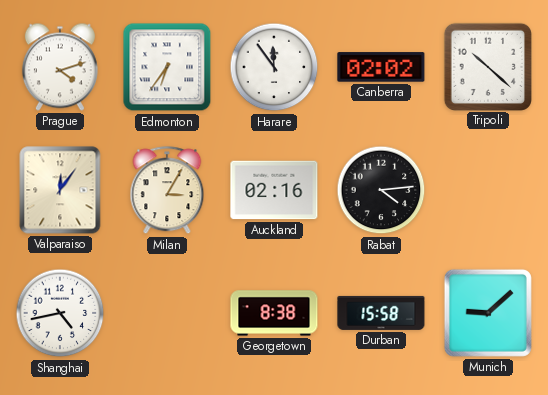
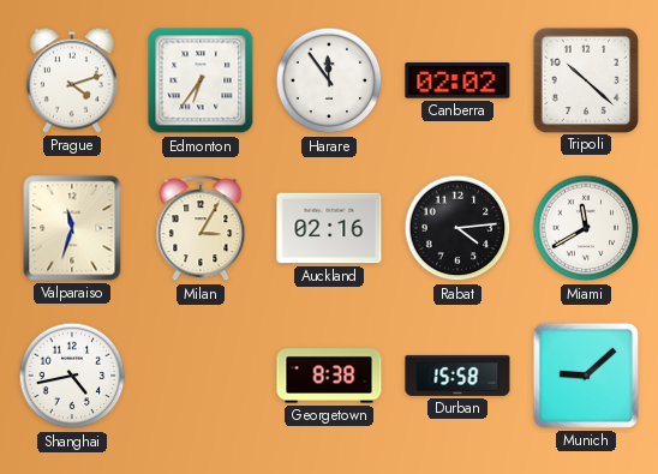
Valparaiso: 12:06 -> 11:33 (72, 228)
Miami: none -> 11:40 (586, 228)
